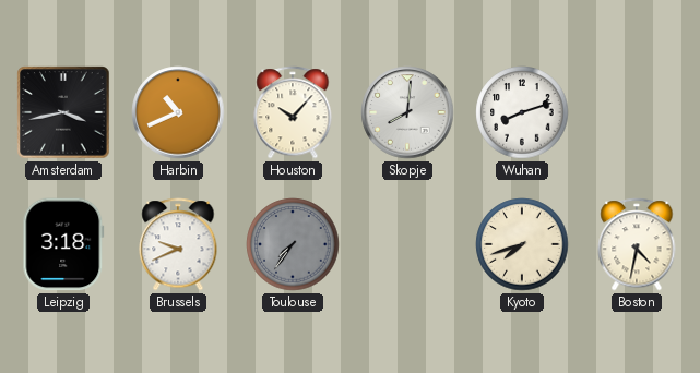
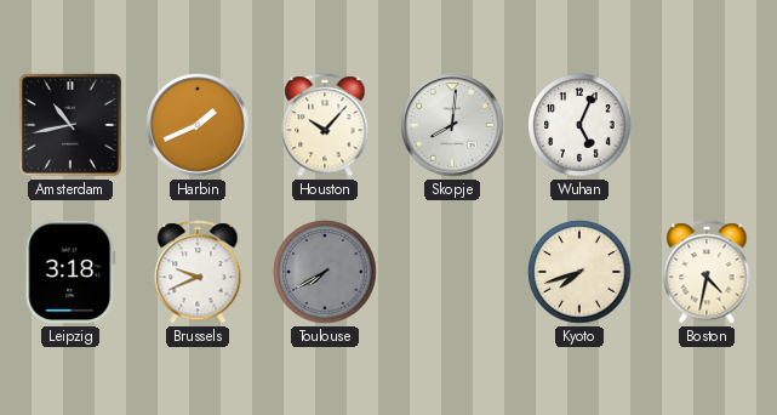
Amsterdam: 3:43 -> 10:43 (70, 125)
Harbin: 10:41 -> 1:41 (198, 125)
Wuhan: 8:12 -> 5:04 (579, 125)
Toulouse: 7:36 -> 7:40 (325, 272)
